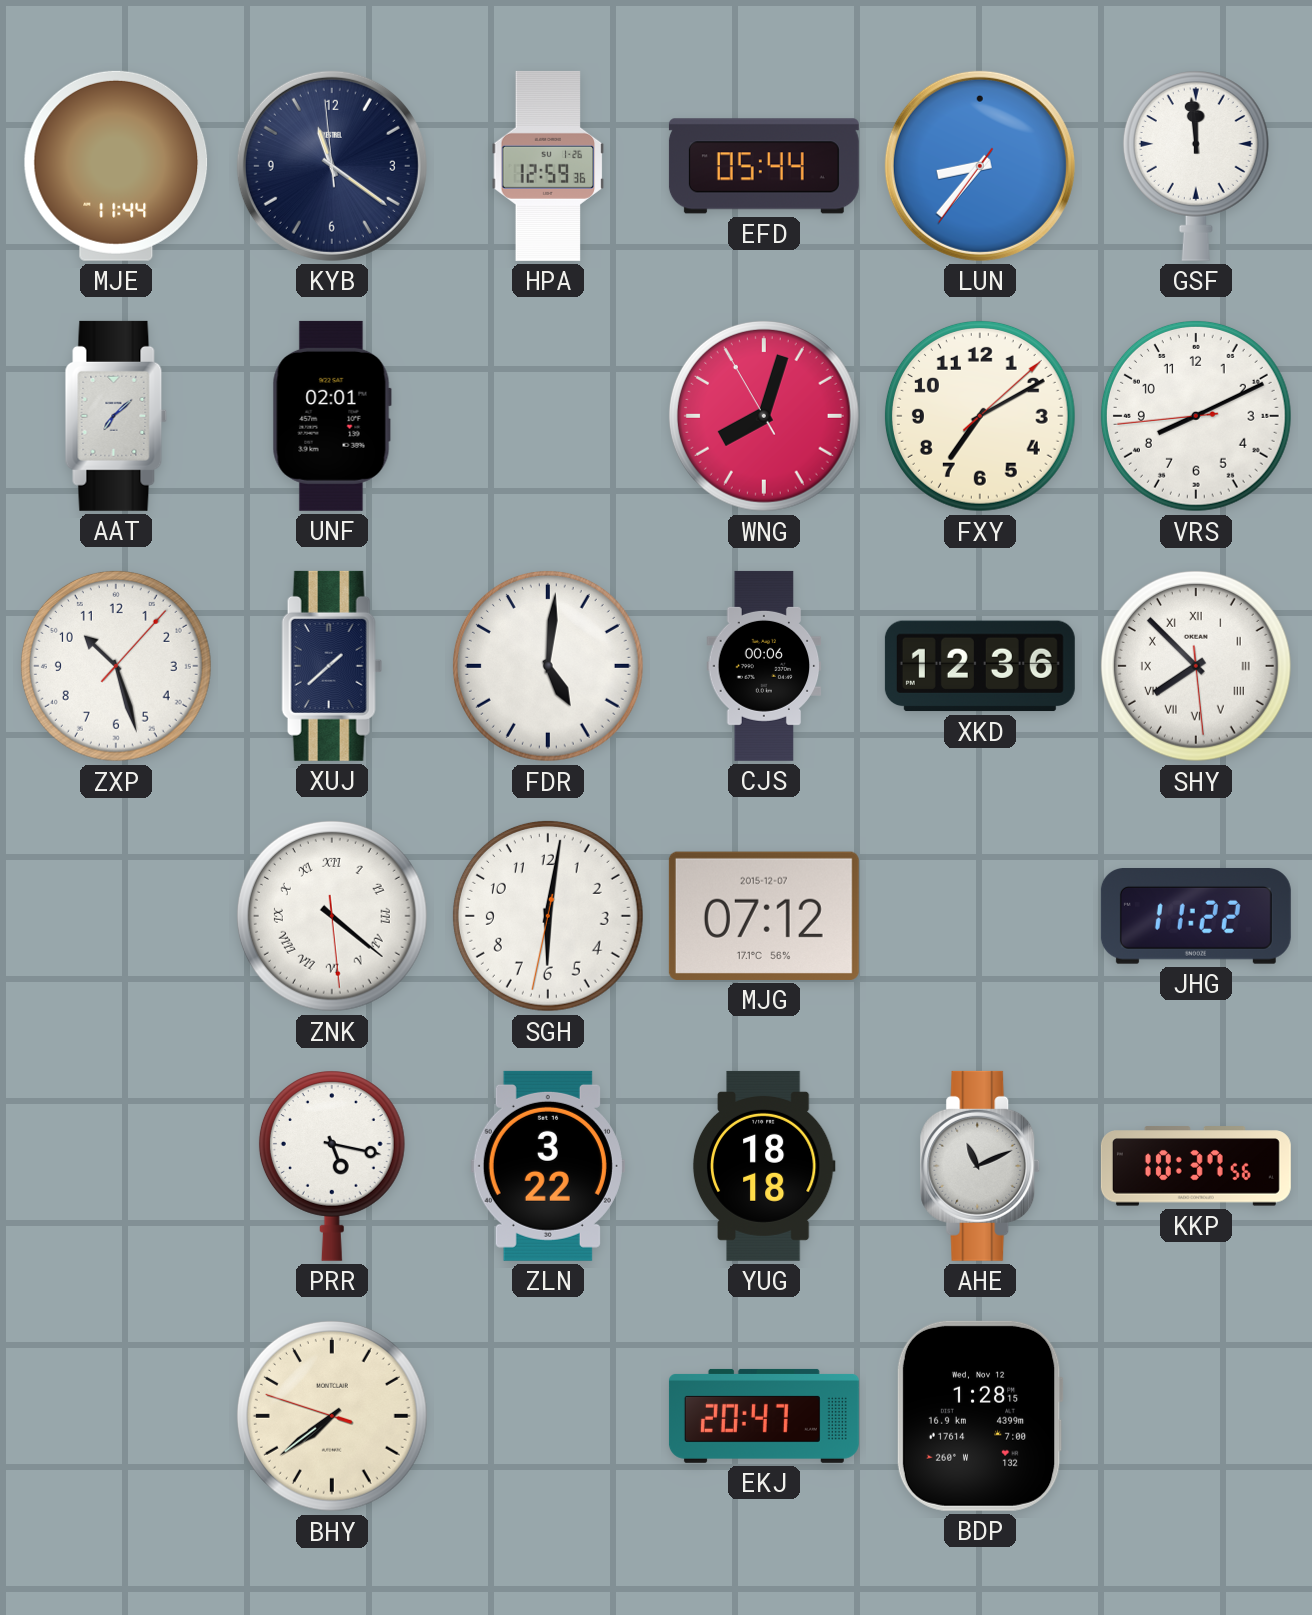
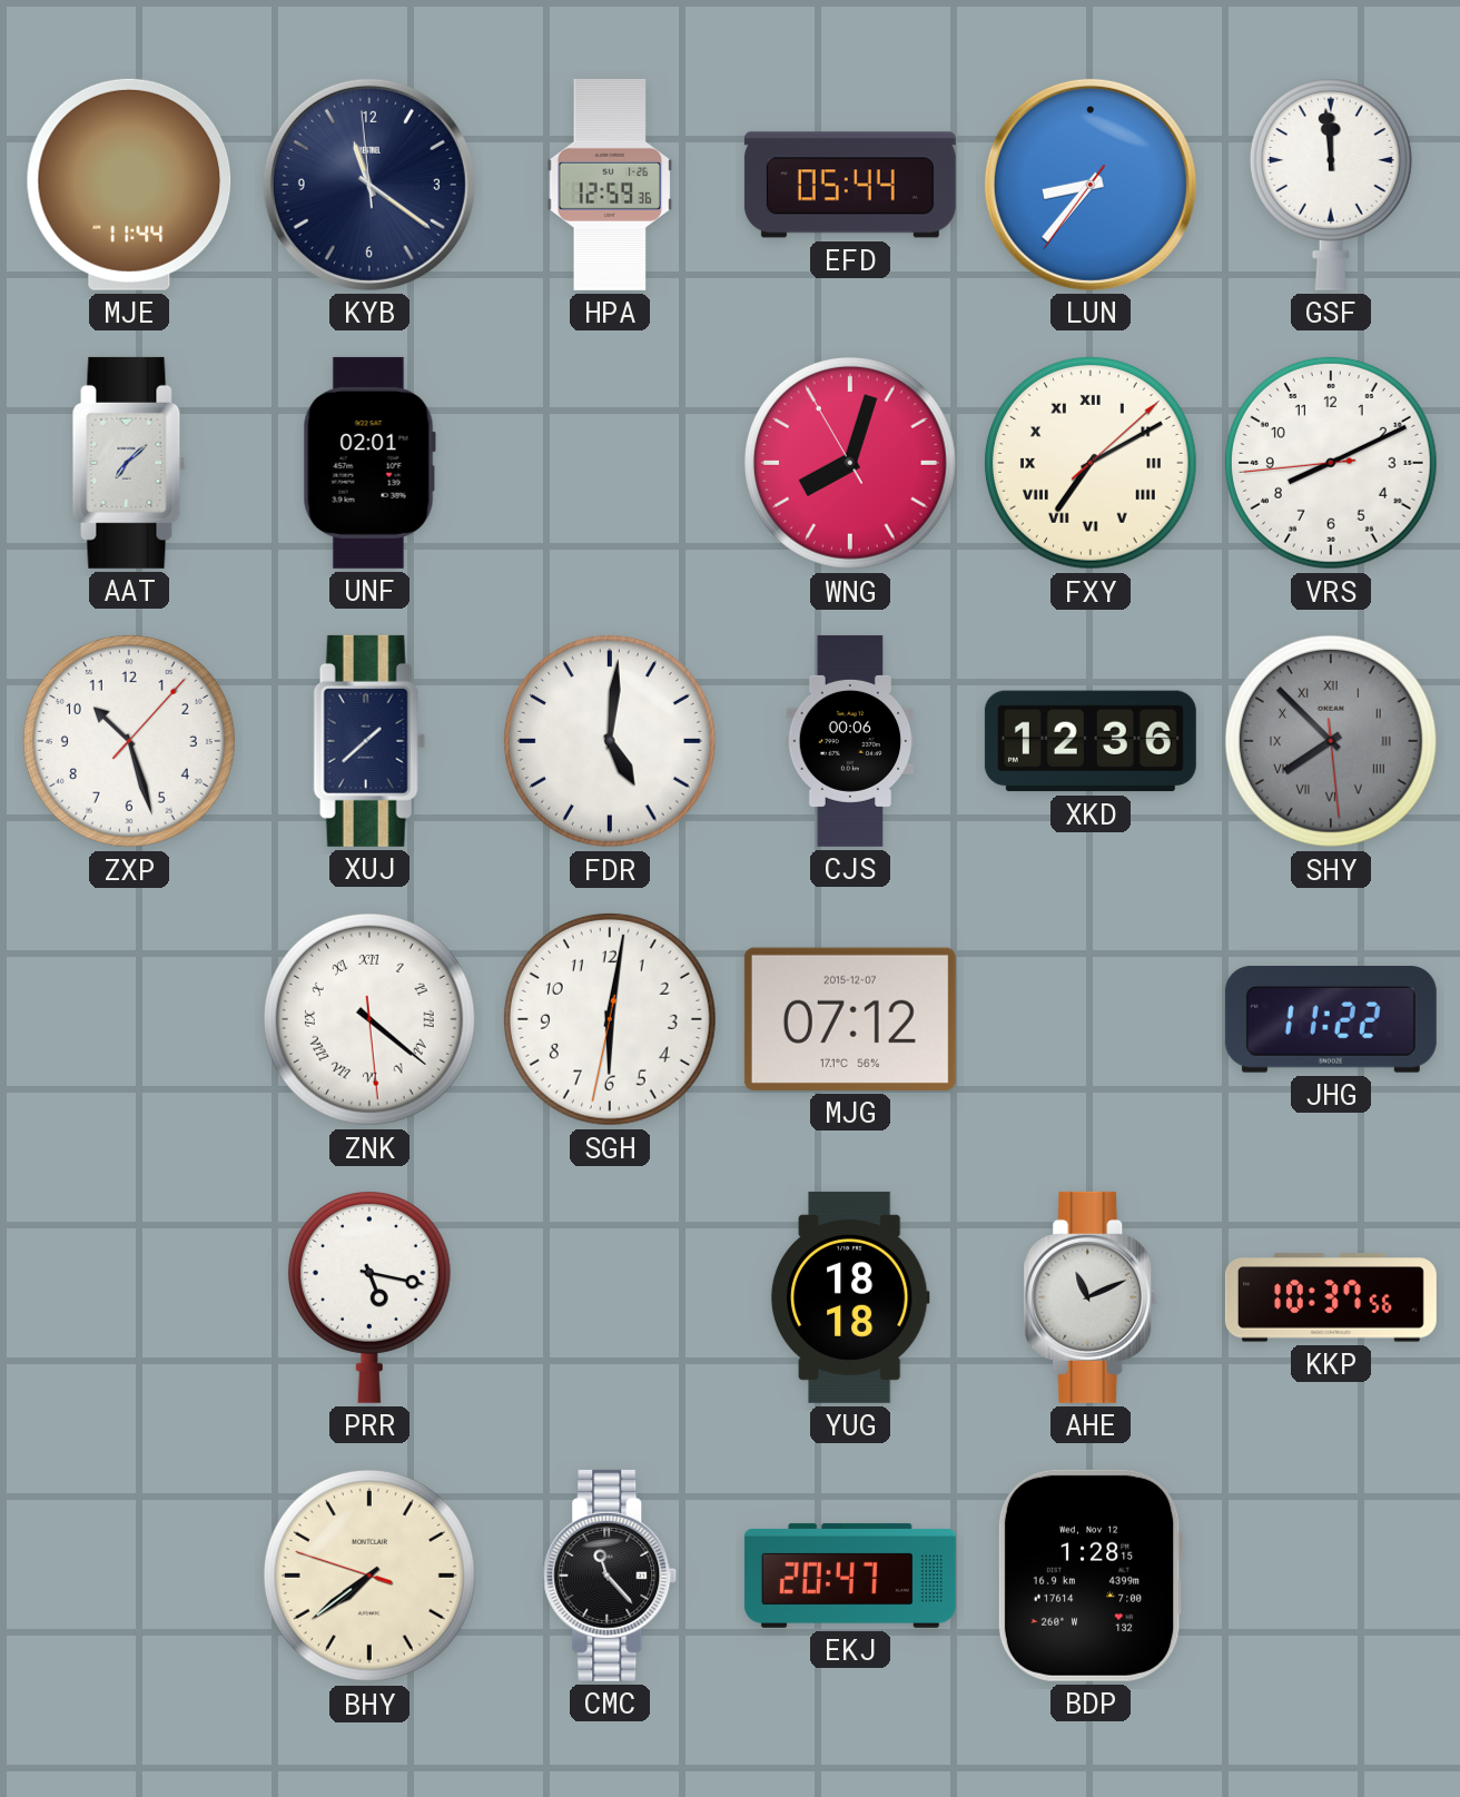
FXY numerals: Arabic -> Roman (1091, 463)
SHY dial: white -> grey (1331, 741)
ZLN: 3:22 -> none (548, 1166)
CMC: none -> 11:23 (610, 1576)
